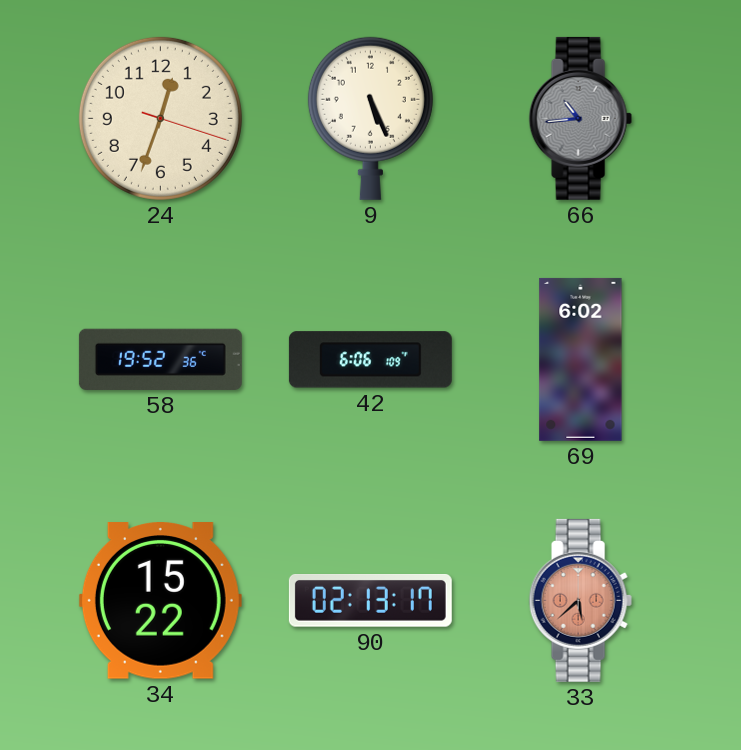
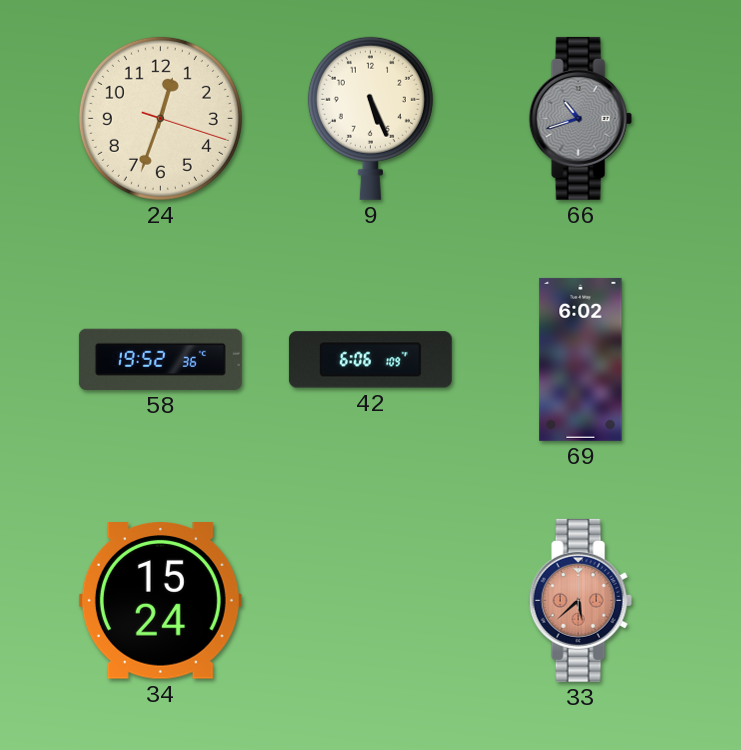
66: 10:44 -> 10:42 (580, 118)
34: 15:22 -> 15:24 (160, 601)
90: 02:13 -> none (370, 601)
